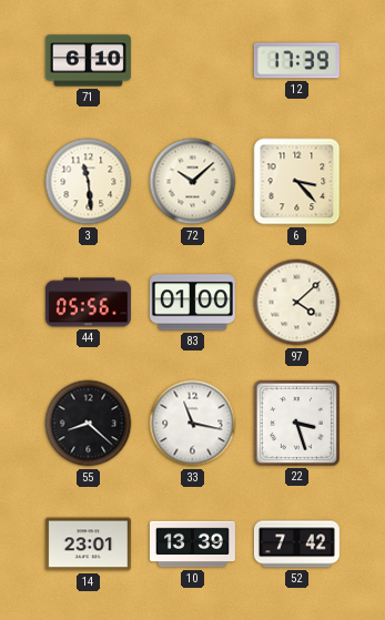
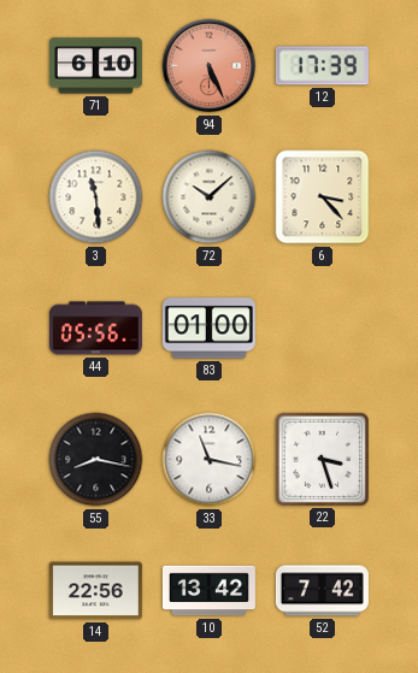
94: none -> 5:26 (210, 66)
97: 4:08 -> none (297, 303)
55: 8:22 -> 8:17 (96, 460)
14: 23:01 -> 22:56 (95, 591)
10: 13:39 -> 13:42 (208, 591)
